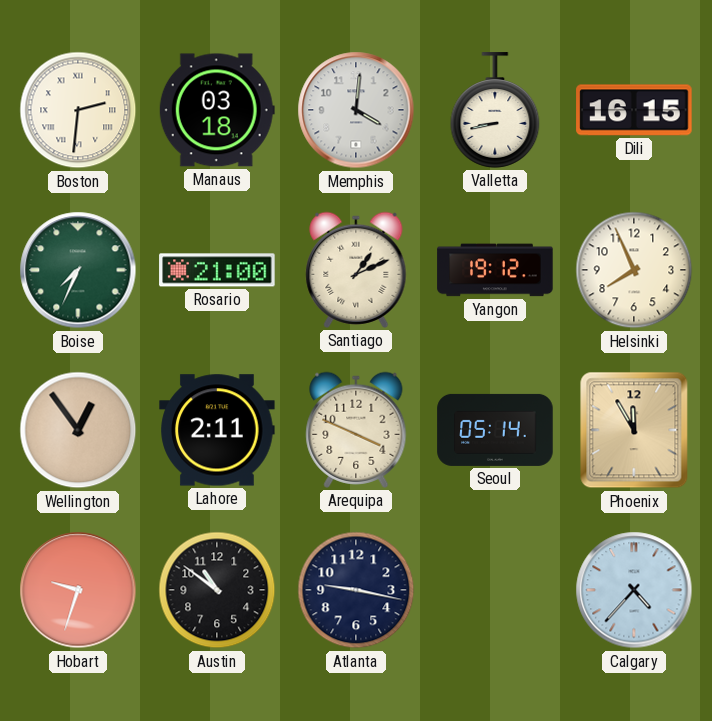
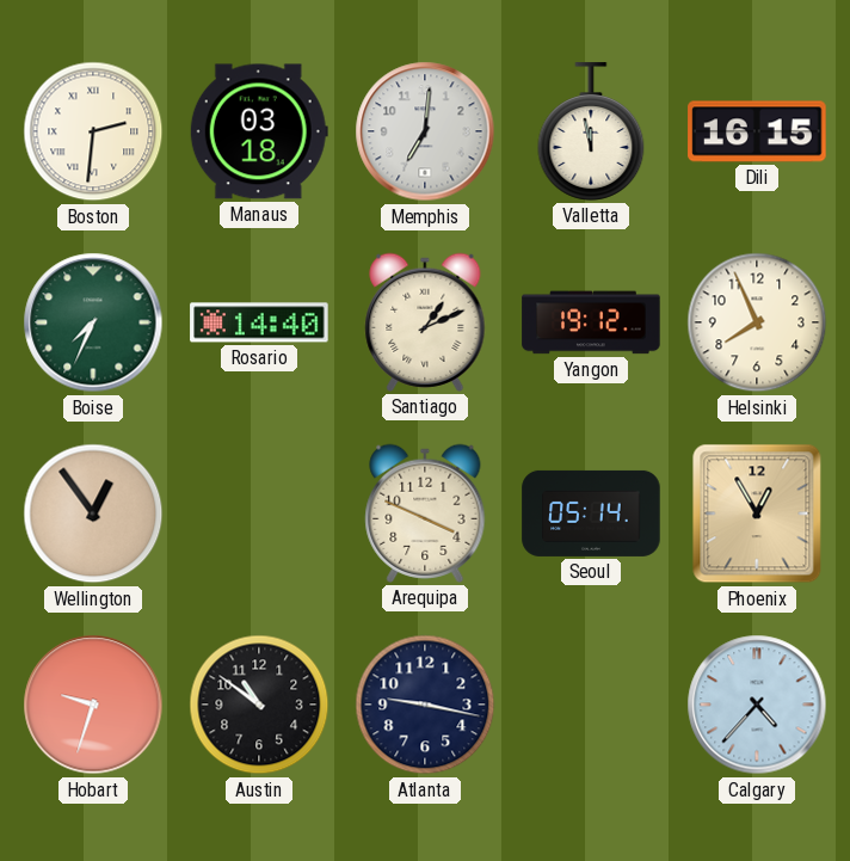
Memphis: 4:01 -> 7:01 (425, 131)
Valletta: 8:43 -> 11:58 (591, 131)
Rosario: 21:00 -> 14:40 (259, 322)
Lahore: 2:11 -> none (217, 430)
Phoenix: 11:55 -> 12:55 (757, 513)
